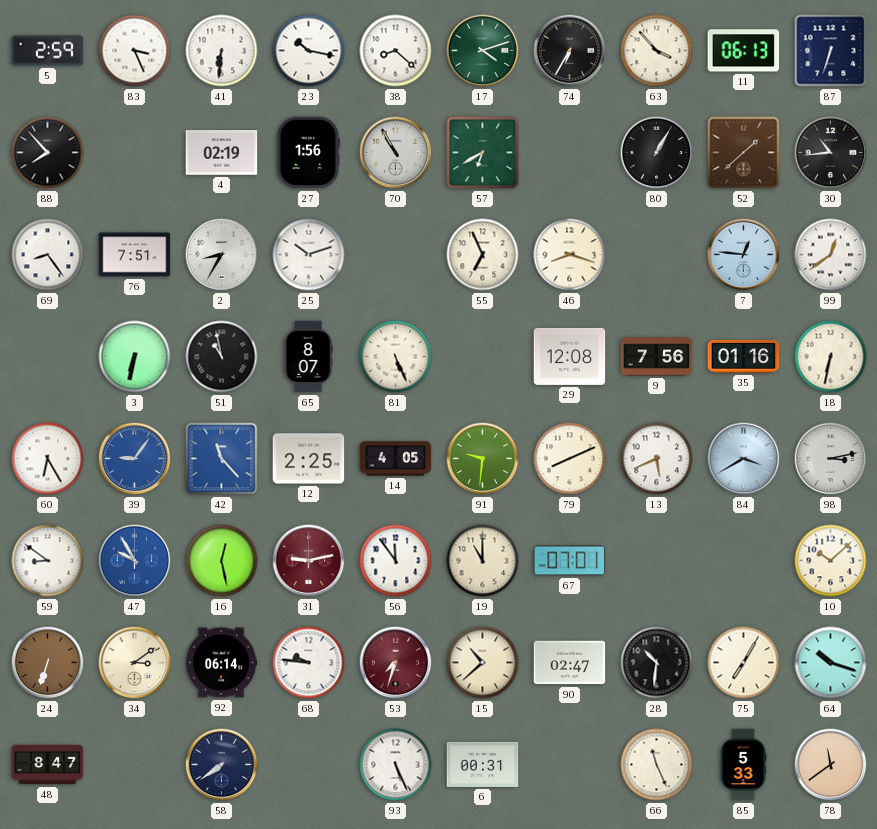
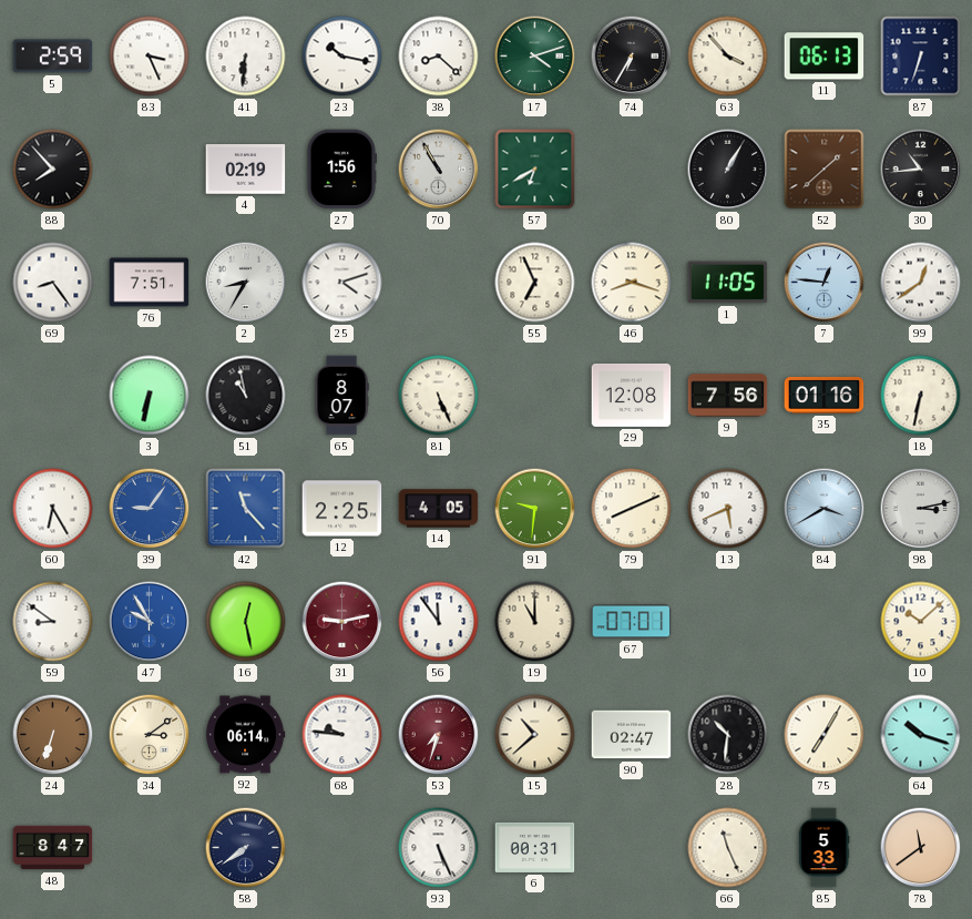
25: 10:12 -> 4:12 (342, 283)
1: none -> 11:05 (728, 283)
